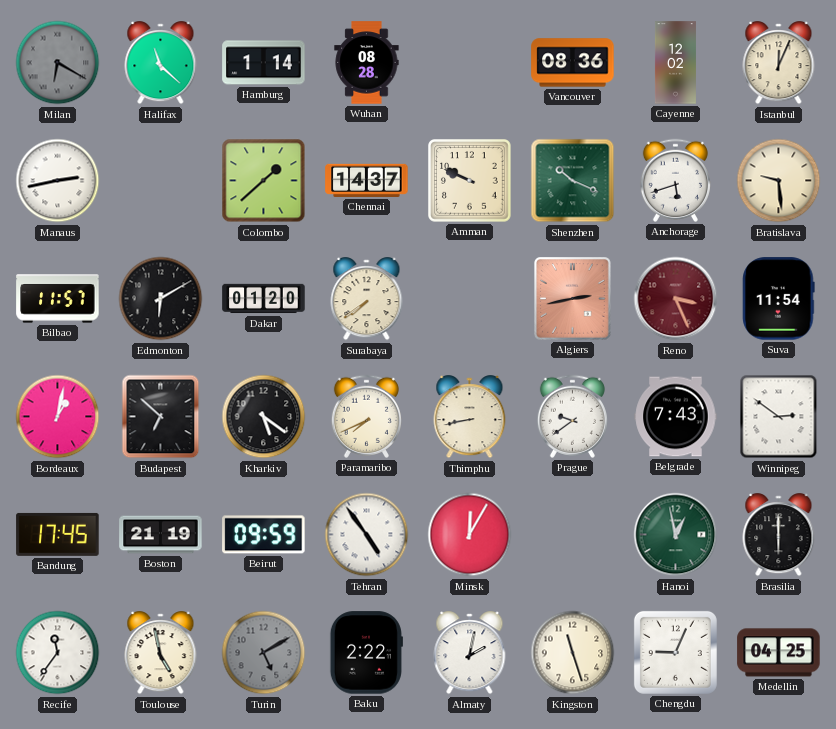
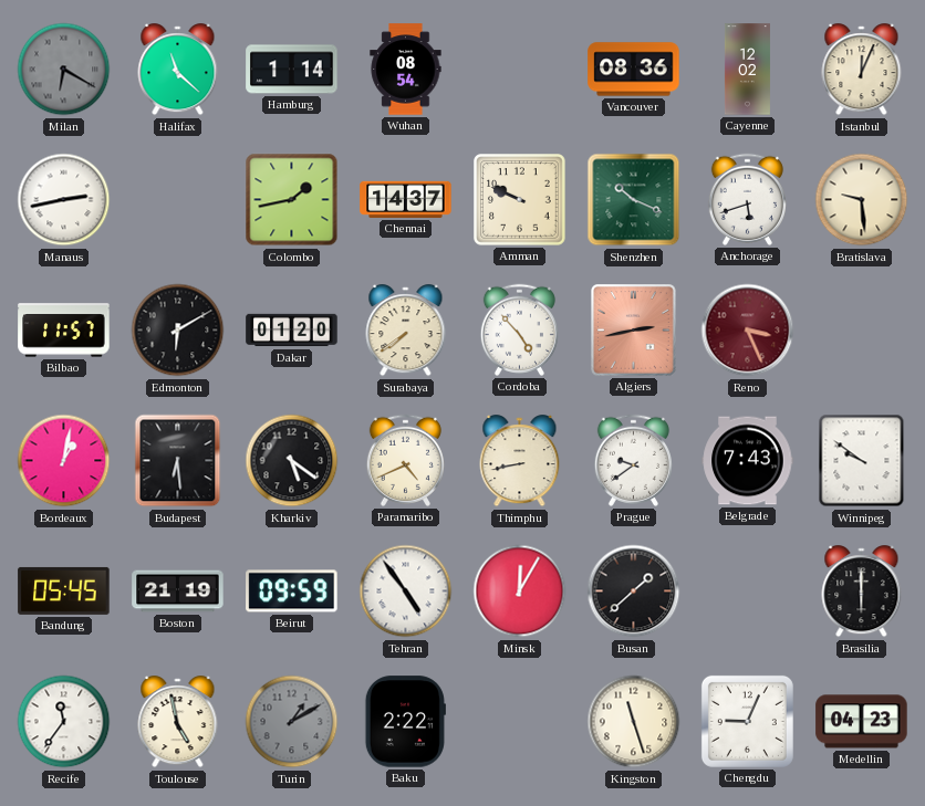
Wuhan: 08:28 -> 08:54 (406, 70)
Colombo: 1:38 -> 1:43 (292, 200)
Cordoba: none -> 4:53 (519, 329)
Suva: 11:54 -> none (779, 299)
Budapest: 6:52 -> 6:29 (178, 461)
Paramaribo: 7:41 -> 4:41 (405, 460)
Winnipeg: 2:51 -> 9:51 (862, 461)
Bandung: 17:45 -> 05:45 (64, 590)
Busan: none -> 1:38 (634, 592)
Hanoi: 12:58 -> none (676, 535)
Turin: 5:10 -> 1:10 (292, 722)
Almaty: 2:02 -> none (470, 653)
Medellin: 04:25 -> 04:23 (862, 722)
